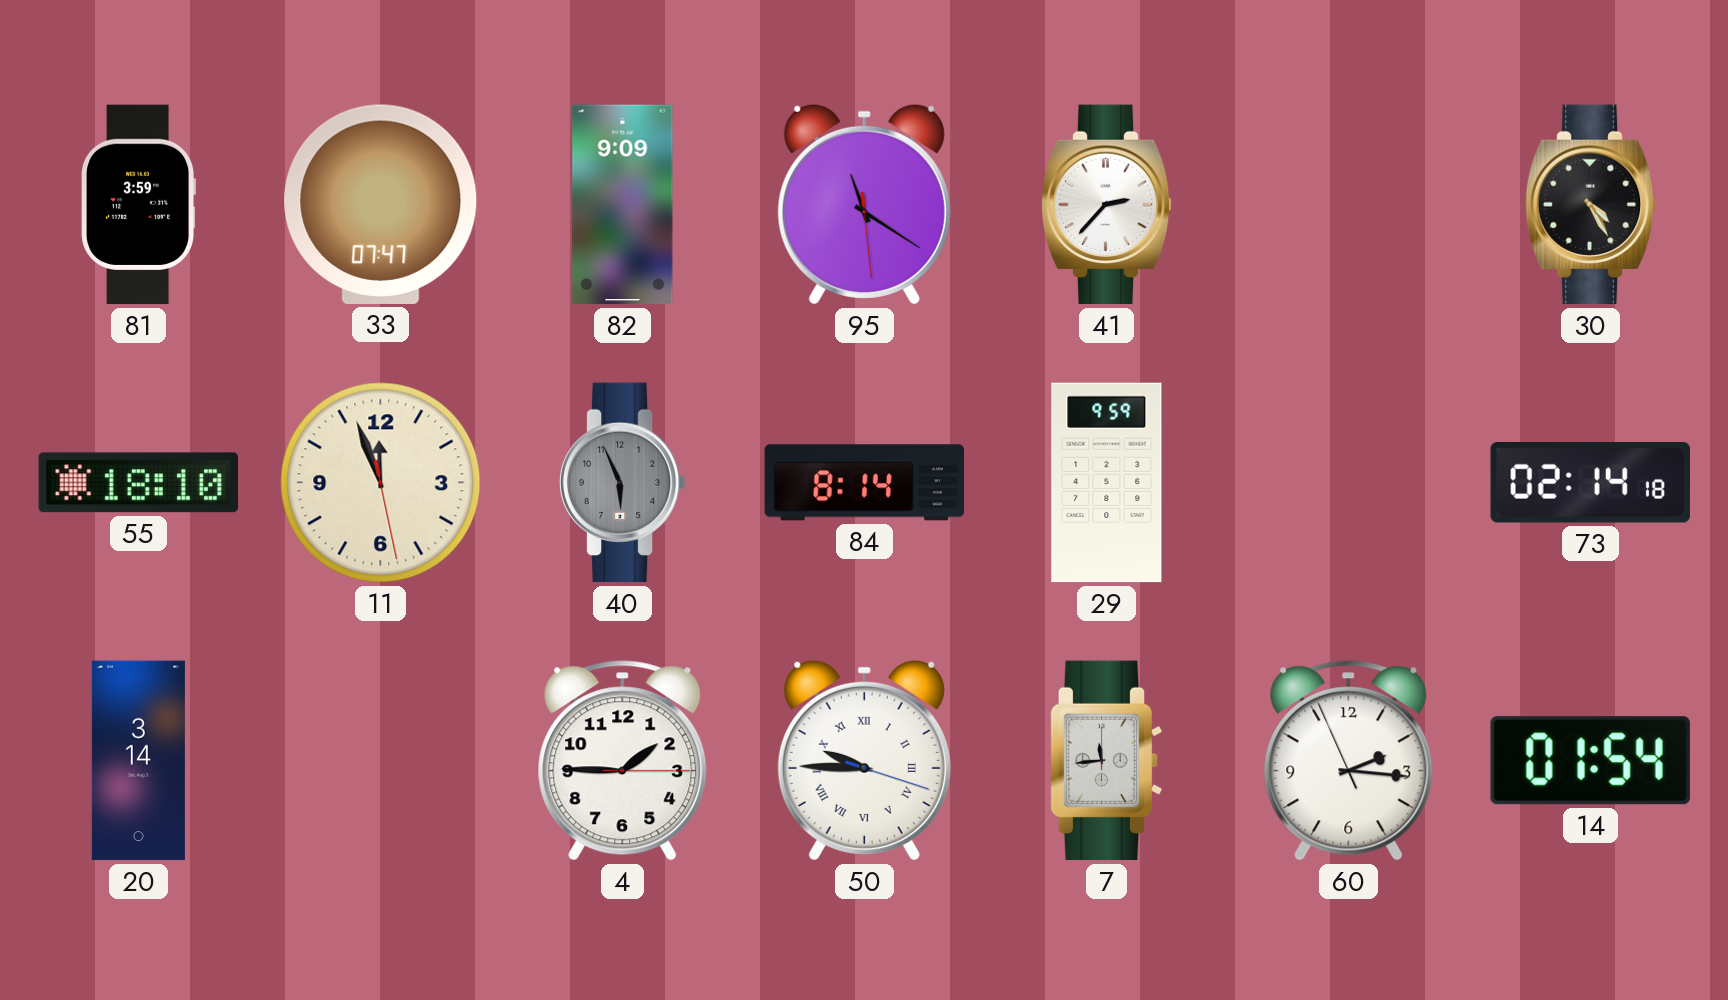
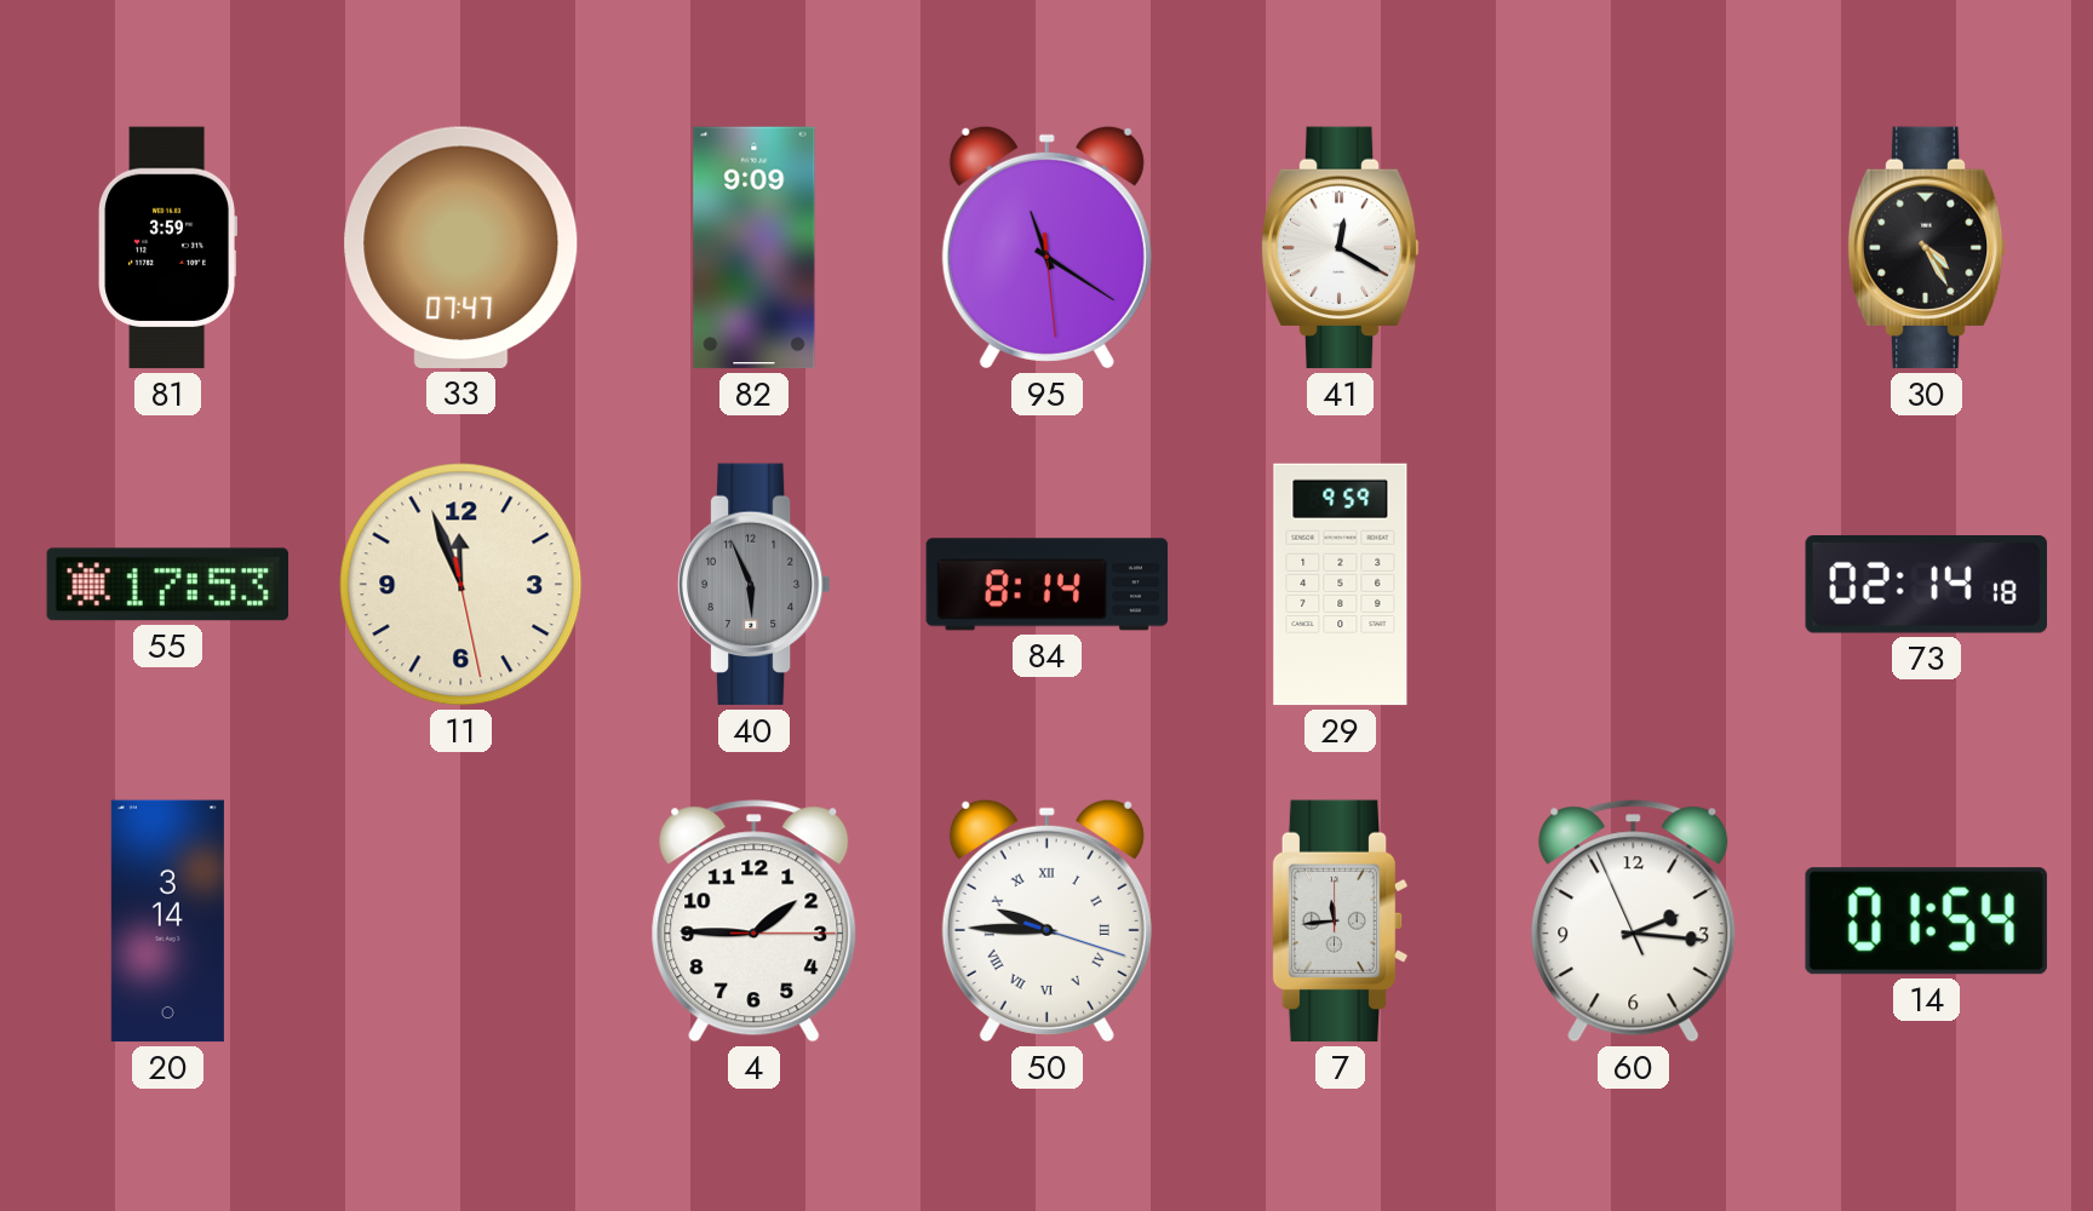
41: 2:37 -> 12:20 (1340, 248)
55: 18:10 -> 17:53 (167, 585)
